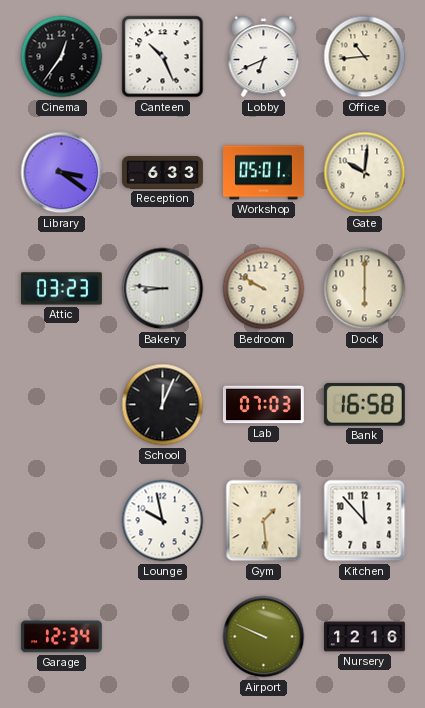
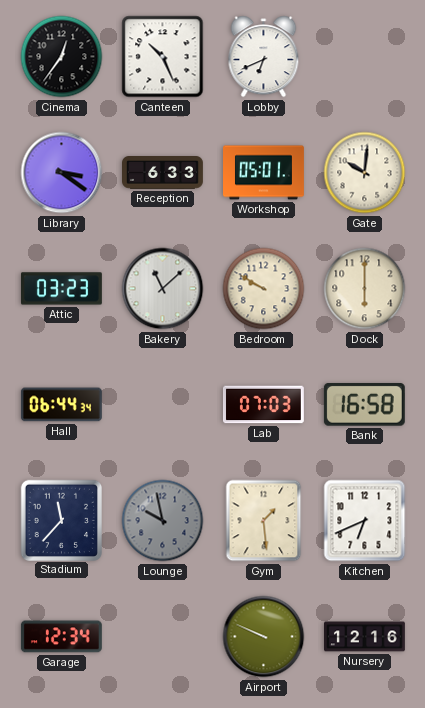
Office: 10:44 -> none (365, 57)
Bakery: 8:46 -> 11:08 (163, 289)
Hall: none -> 06:44 (61, 405)
School: 12:04 -> none (163, 405)
Stadium: none -> 11:37 (61, 520)
Lounge dial: white -> grey (163, 521)
Kitchen: 11:53 -> 6:41 (365, 521)
